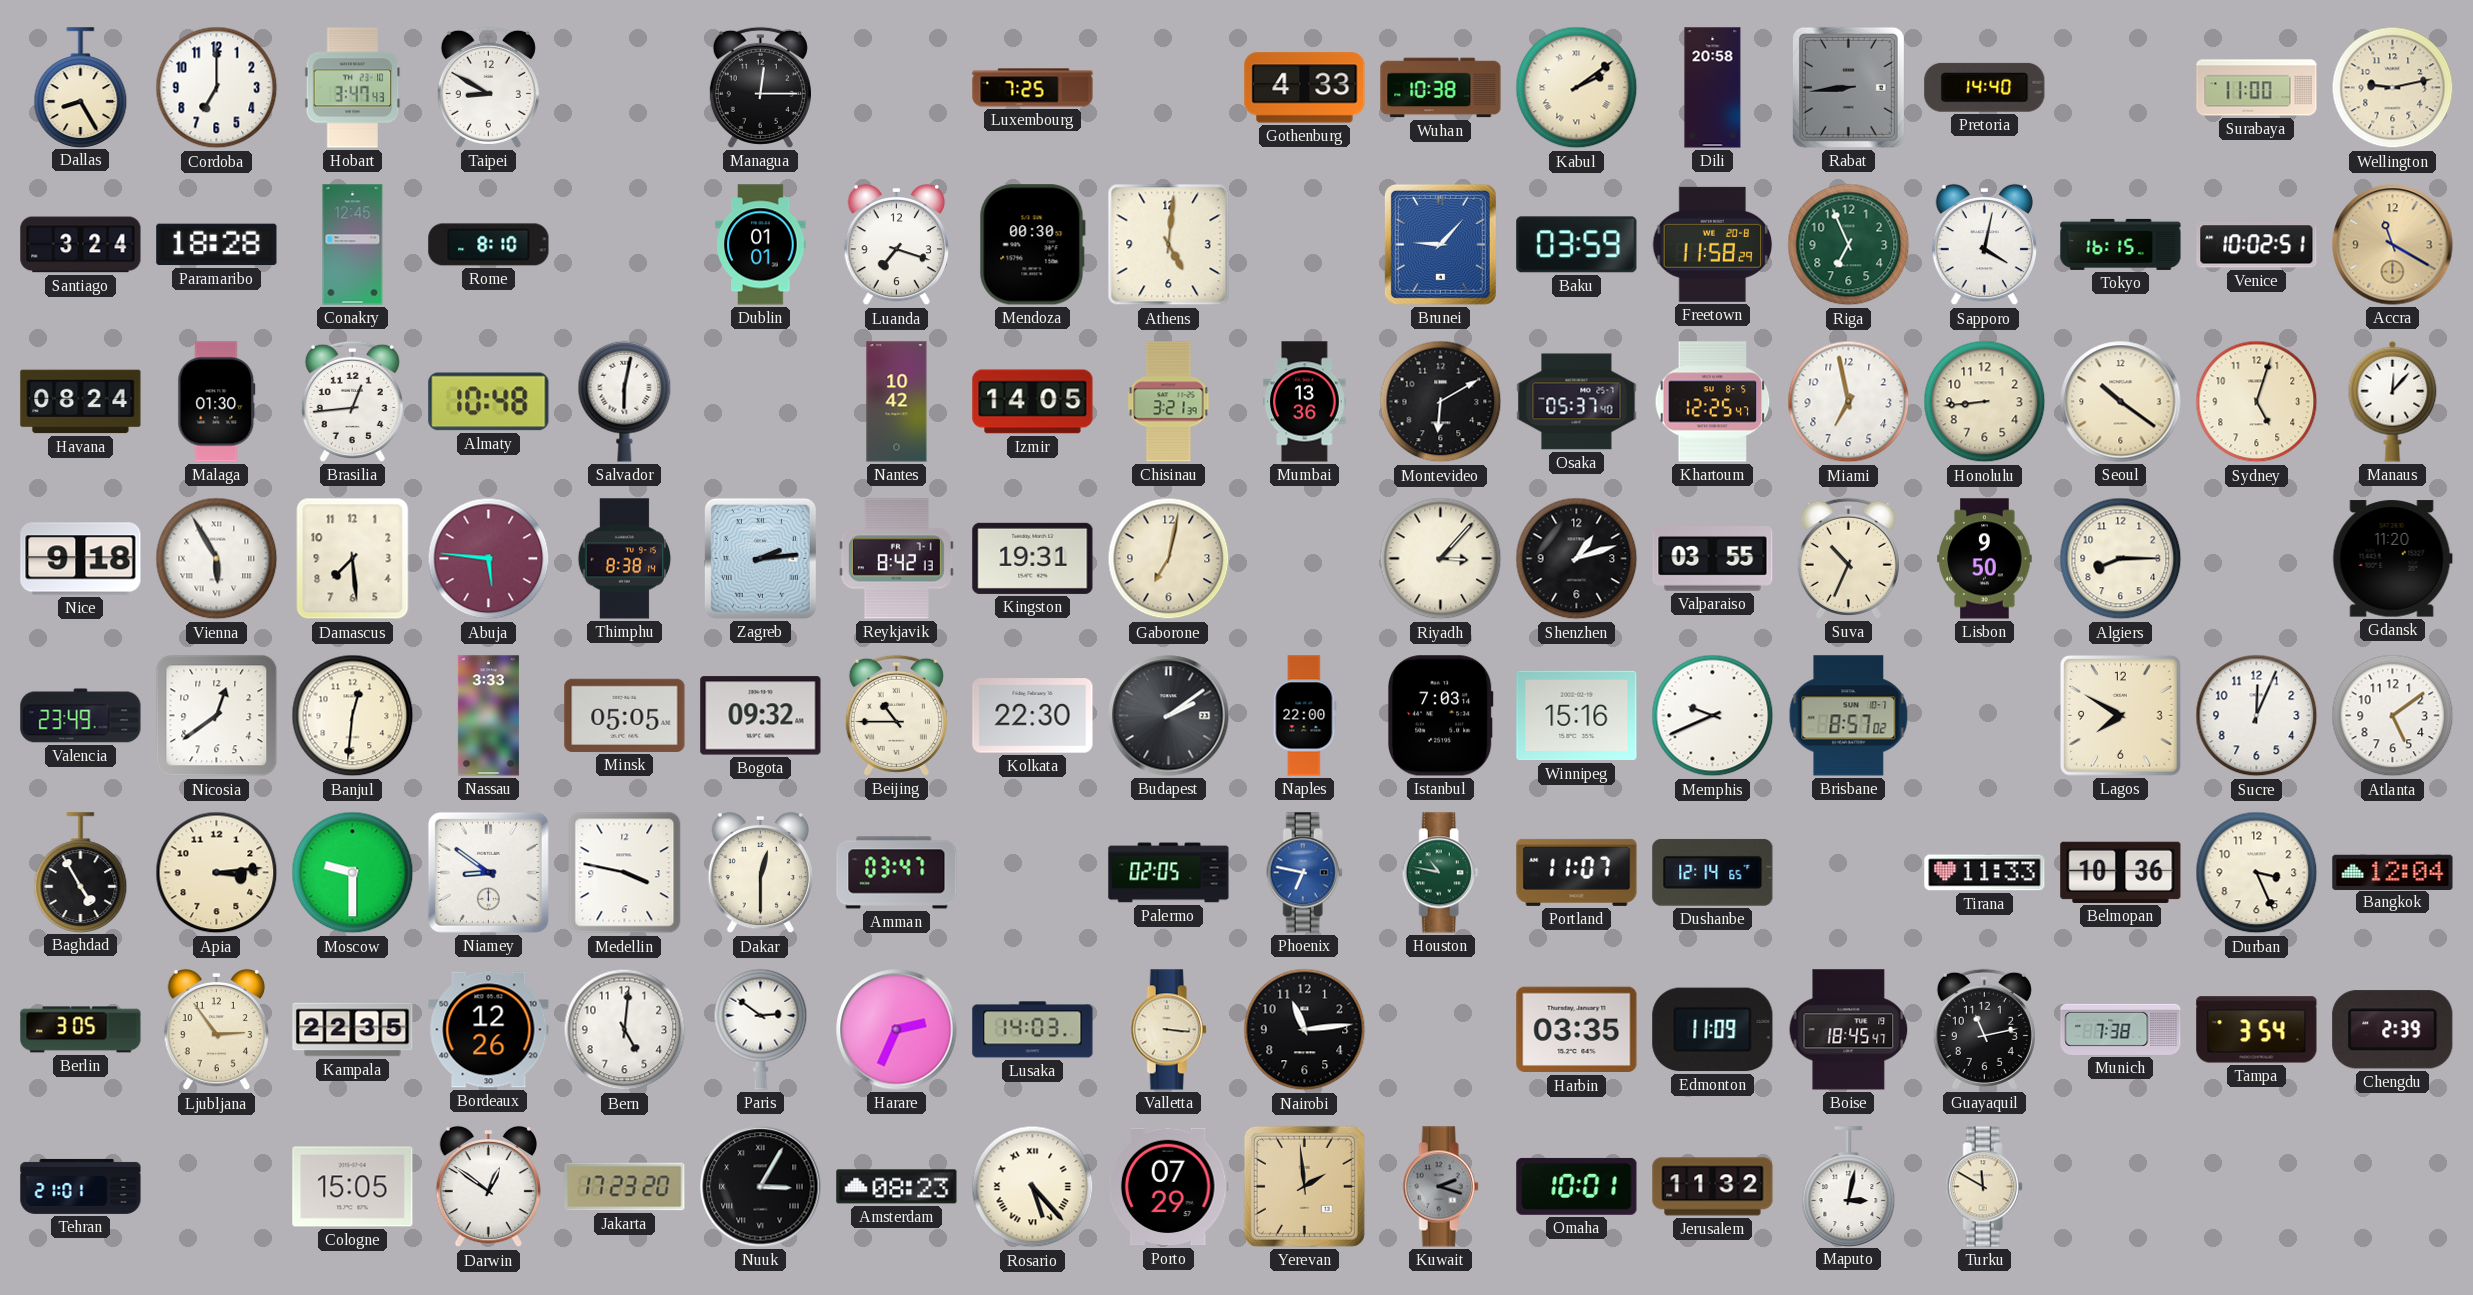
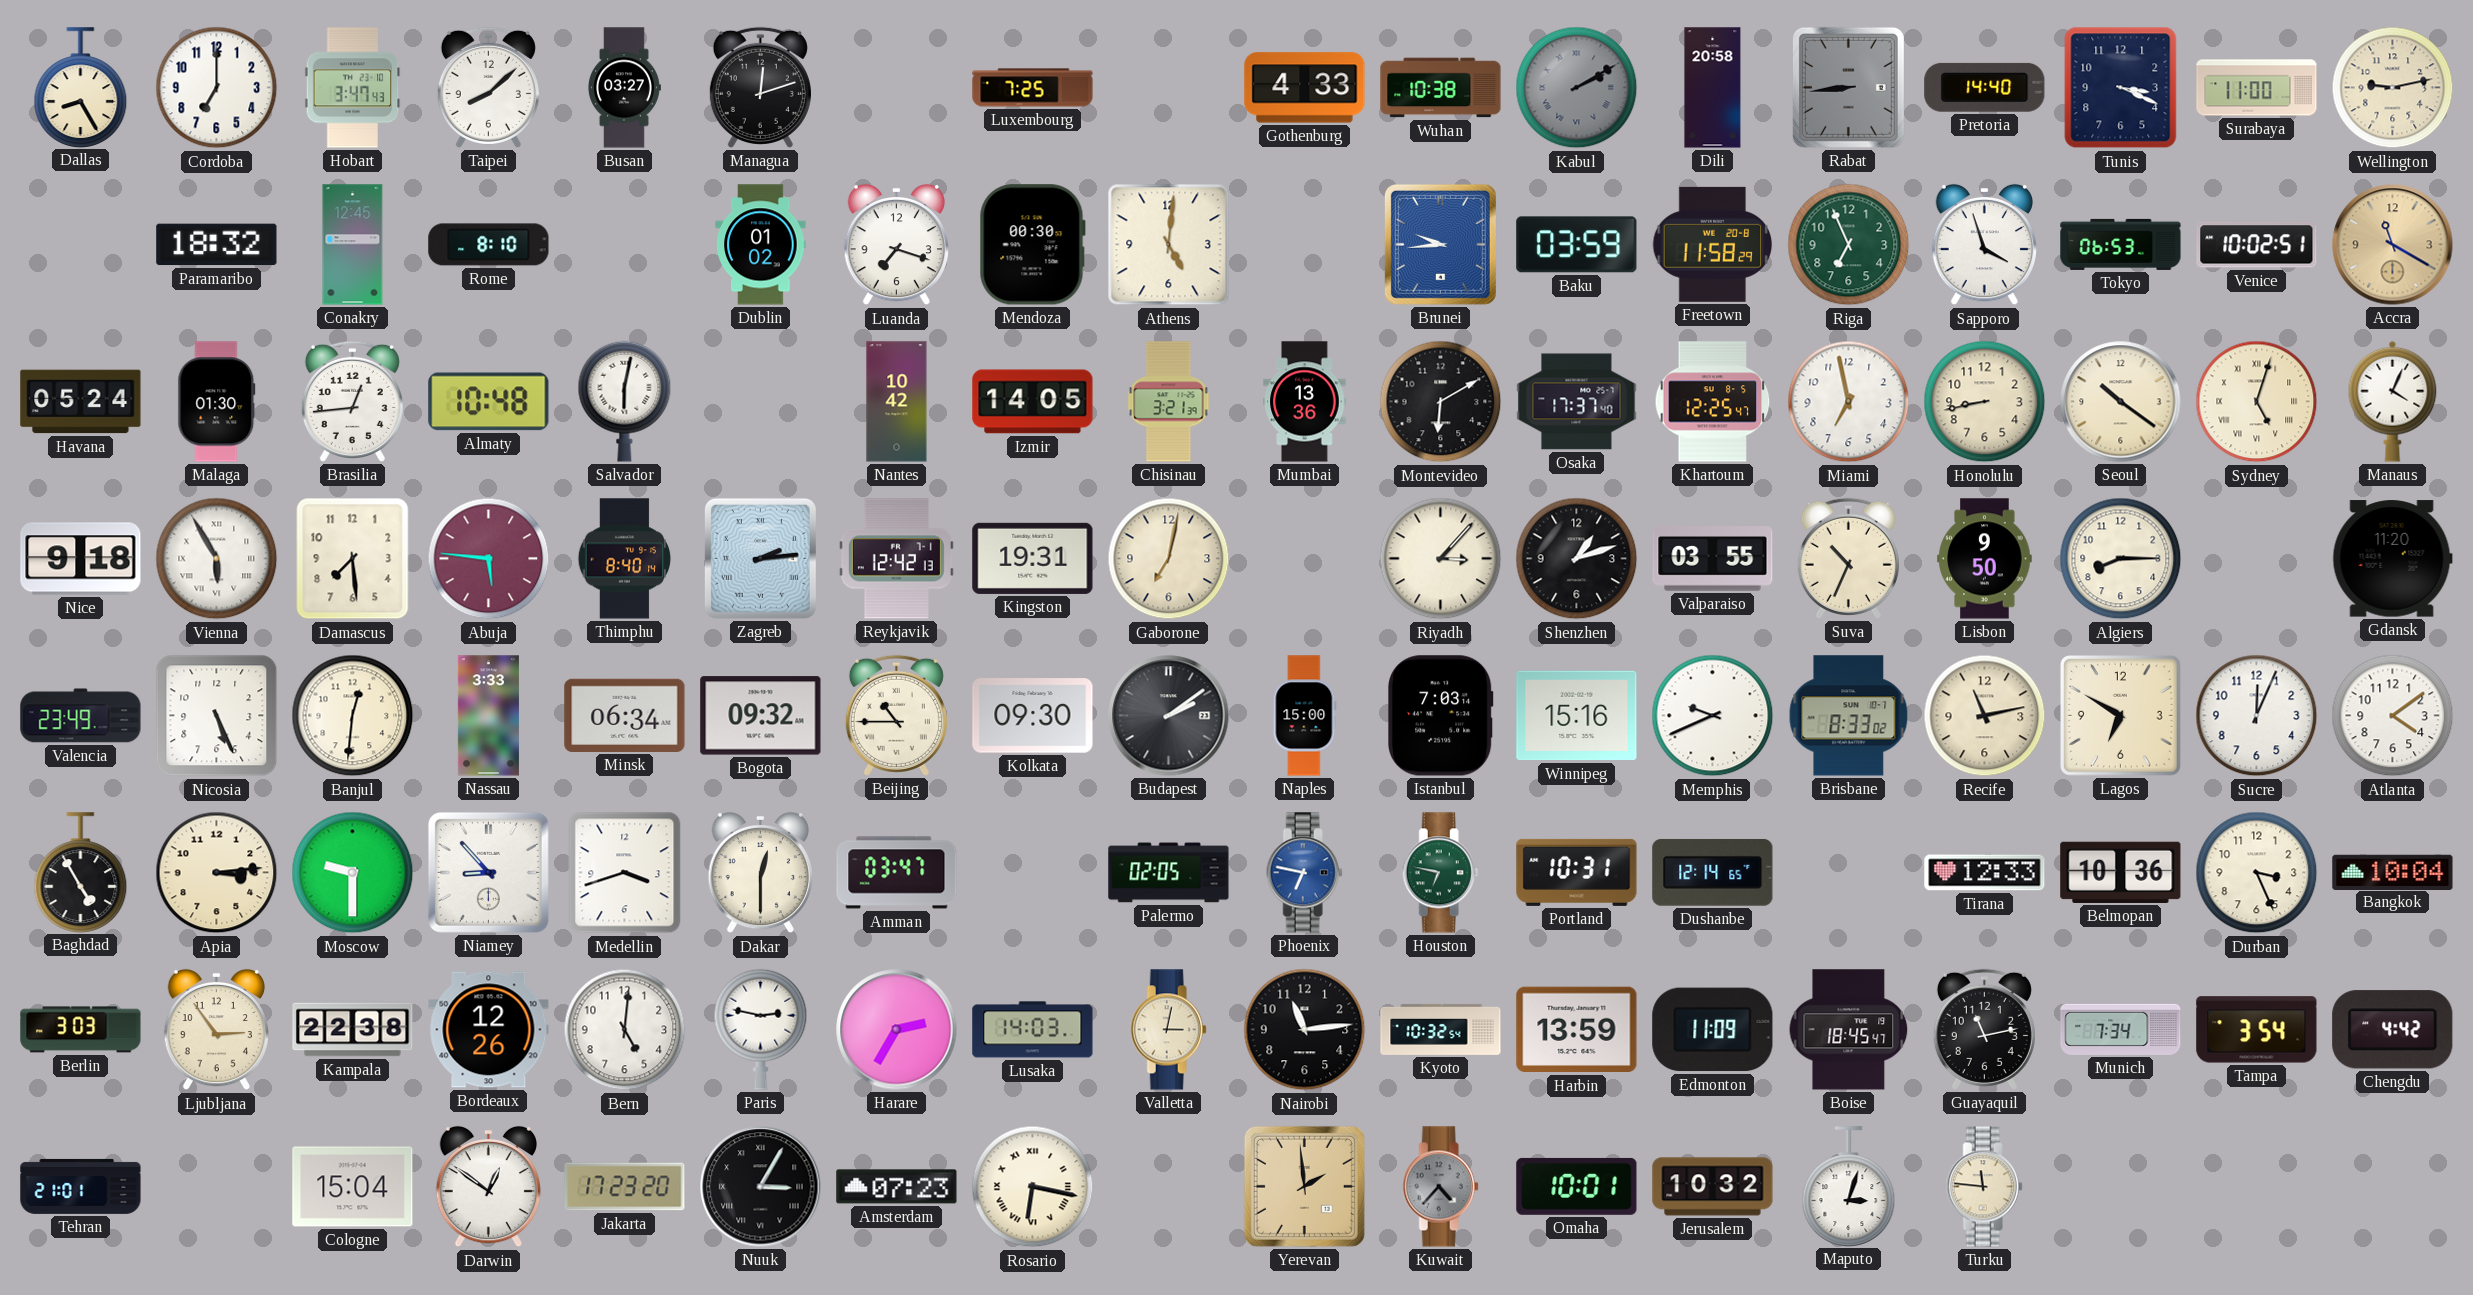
Taipei: 8:50 -> 8:08 (488, 87)
Busan: none -> 03:27 (624, 88)
Managua: 12:15 -> 12:12 (760, 87)
Kabul: 2:09 -> 2:10 (1577, 88)
Kabul dial: cream -> grey (1577, 88)
Tunis: none -> 3:19 (2121, 88)
Santiago: 3:24 -> none (81, 245)
Paramaribo: 18:28 -> 18:32 (217, 245)
Dublin: 01:01 -> 01:02 (761, 245)
Brunei: 9:07 -> 9:44 (1440, 244)
Sapporo: 4:02 -> 3:57 (1984, 245)
Tokyo: 16:15 -> 06:53 (2121, 244)
Havana: 08:24 -> 05:24 (81, 402)
Osaka: 05:37 -> 17:37 (1577, 402)
Honolulu: 8:44 -> 8:43 (1985, 402)
Sydney numerals: Arabic -> Roman (2257, 402)
Manaus: 12:07 -> 4:04 (2393, 401)
Thimphu: 8:38 -> 8:40 (625, 559)
Reykjavik: 8:42 -> 12:42 (896, 559)
Nicosia: 12:39 -> 5:26 (217, 716)
Minsk: 05:05 -> 06:34 (625, 715)
Kolkata: 22:30 -> 09:30 (1033, 716)
Naples: 22:00 -> 15:00 (1305, 716)
Brisbane: 8:57 -> 8:33 (1849, 716)
Recife: none -> 11:13 (1985, 716)
Lagos: 7:50 -> 6:50 (2121, 716)
Atlanta: 5:09 -> 4:09 (2393, 716)
Niamey: 8:51 -> 8:53 (488, 872)
Medellin: 3:47 -> 3:42 (625, 873)
Houston: 10:47 -> 6:47 (1440, 873)
Portland: 11:07 -> 10:31 (1577, 872)
Tirana: 11:33 -> 12:33 (1985, 873)
Bangkok: 12:04 -> 10:04 (2393, 872)
Berlin: 3:05 -> 3:03 (81, 1030)
Kampala: 22:35 -> 22:38 (353, 1030)
Paris: 2:51 -> 2:47 (761, 1029)
Harare: 2:34 -> 2:35 (897, 1030)
Valletta: 3:16 -> 3:02 (1168, 1030)
Kyoto: none -> 10:32 (1441, 1029)
Harbin: 03:35 -> 13:59 (1577, 1030)
Munich: 7:38 -> 7:34 (2121, 1029)
Chengdu: 2:39 -> 4:42 (2393, 1030)
Cologne: 15:05 -> 15:04 (353, 1187)
Amsterdam: 08:23 -> 07:23 (897, 1187)
Rosario: 5:23 -> 6:17 (1033, 1187)
Porto: 07:29 -> none (1168, 1187)
Kuwait: 2:18 -> 4:37 (1440, 1187)
Jerusalem: 11:32 -> 10:32 (1713, 1187)
Maputo: 3:02 -> 3:03 (1849, 1186)
Turku: 11:50 -> 11:46 (1984, 1187)
